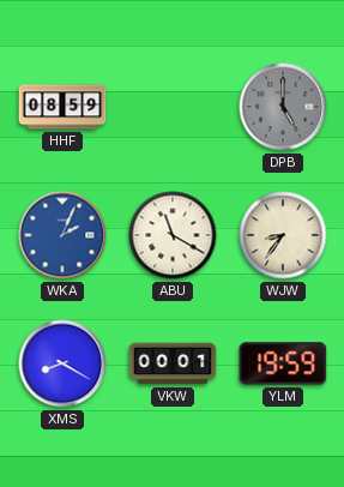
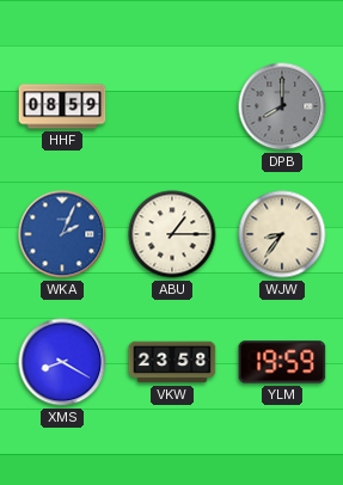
DPB: 5:00 -> 8:00 (282, 106)
ABU: 11:20 -> 1:15 (172, 234)
VKW: 00:01 -> 23:58 (172, 362)
